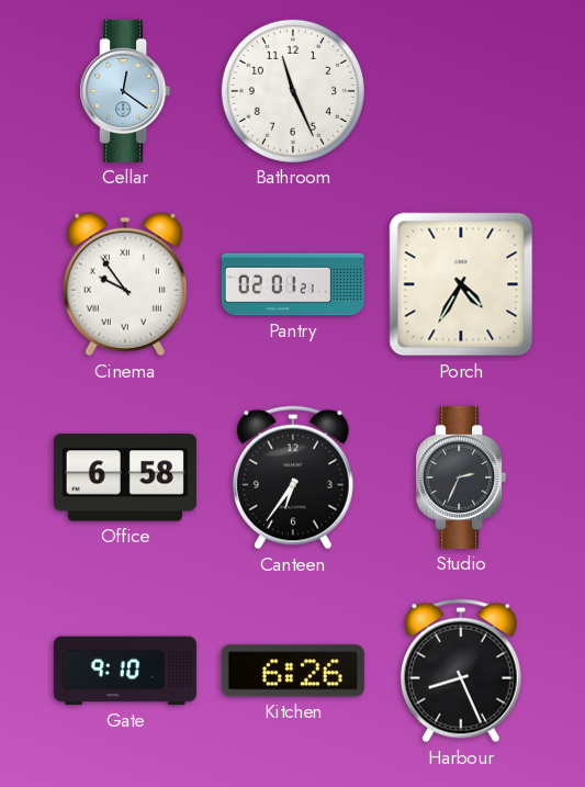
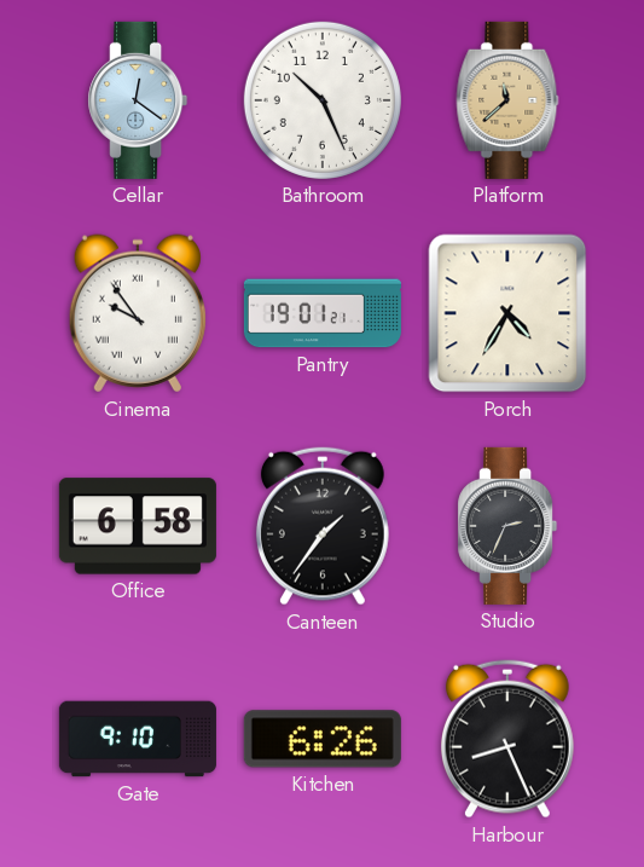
Bathroom: 11:26 -> 10:26 (323, 100)
Platform: none -> 11:38 (507, 100)
Pantry: 02:01 -> 19:01 (323, 313)
Canteen: 6:36 -> 1:36 (323, 526)
